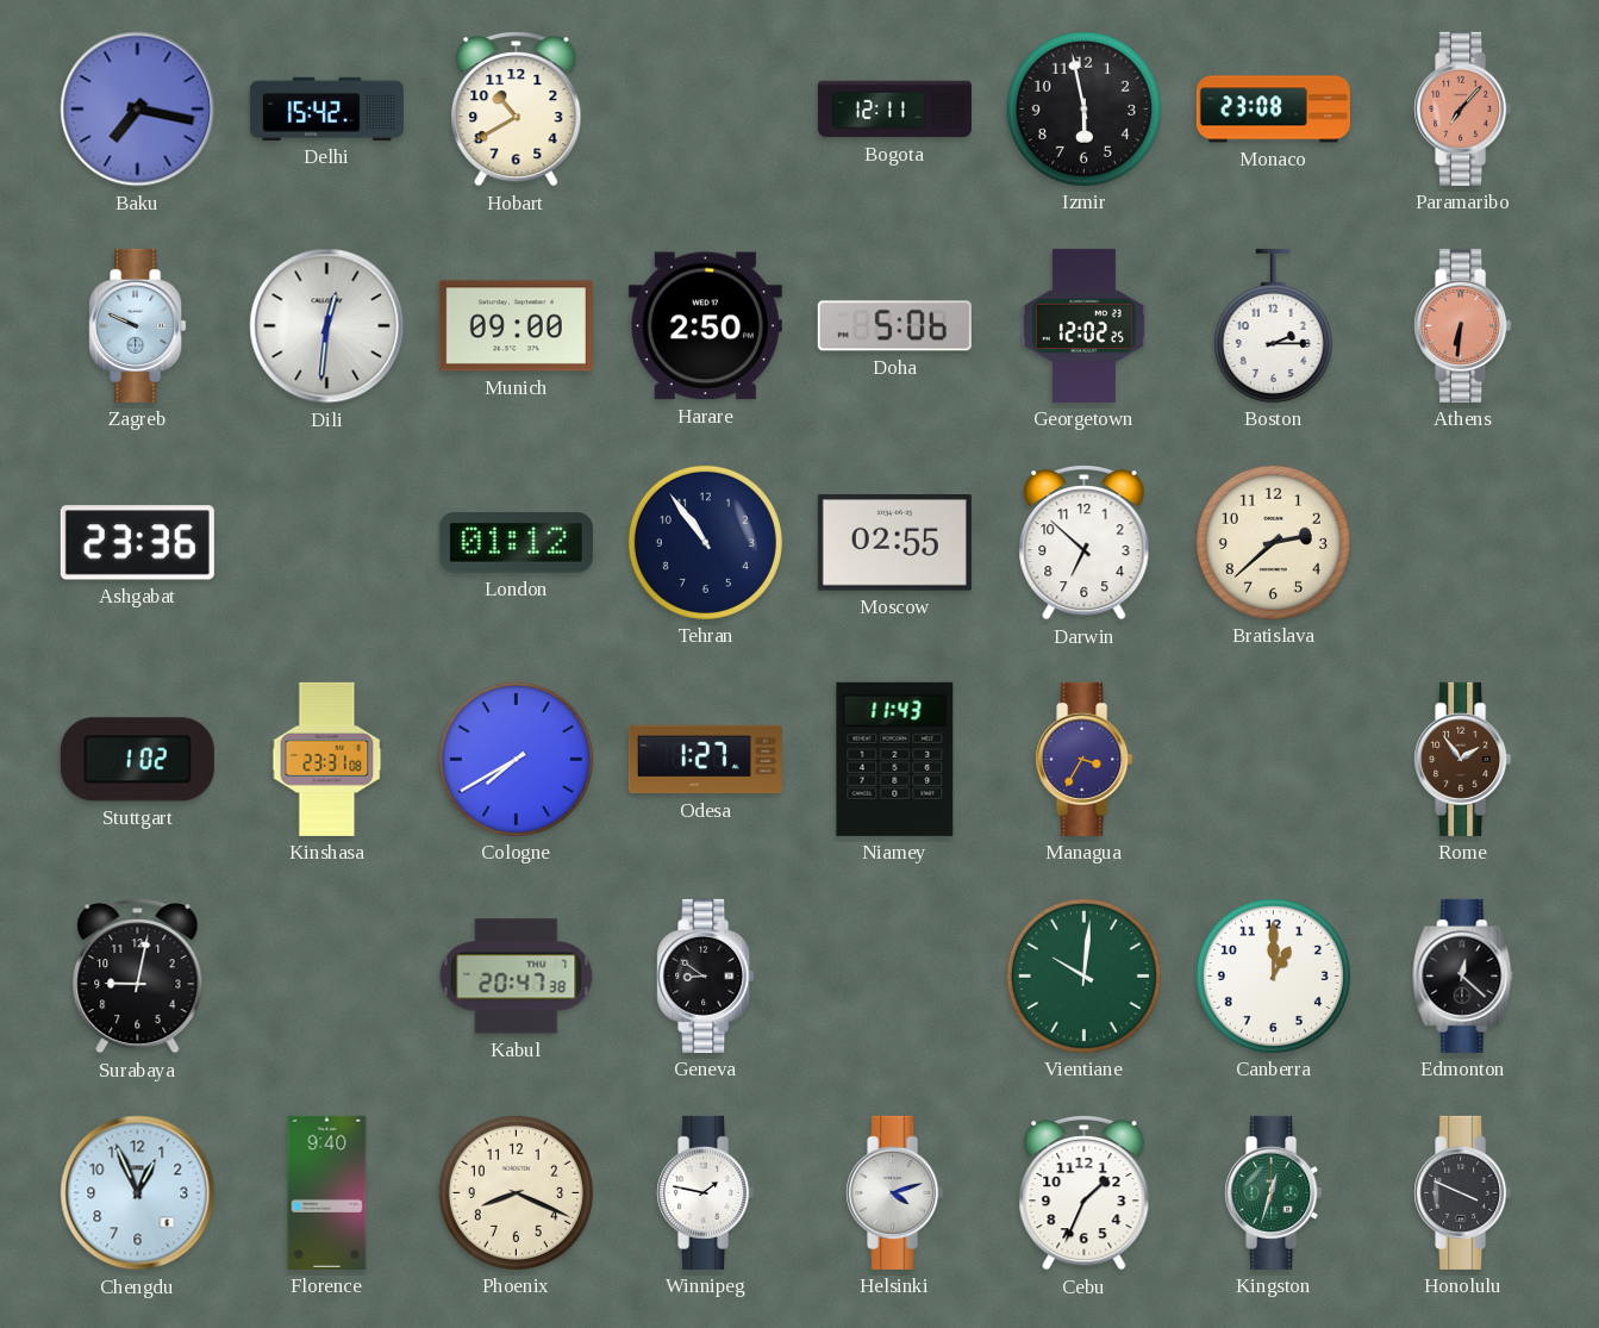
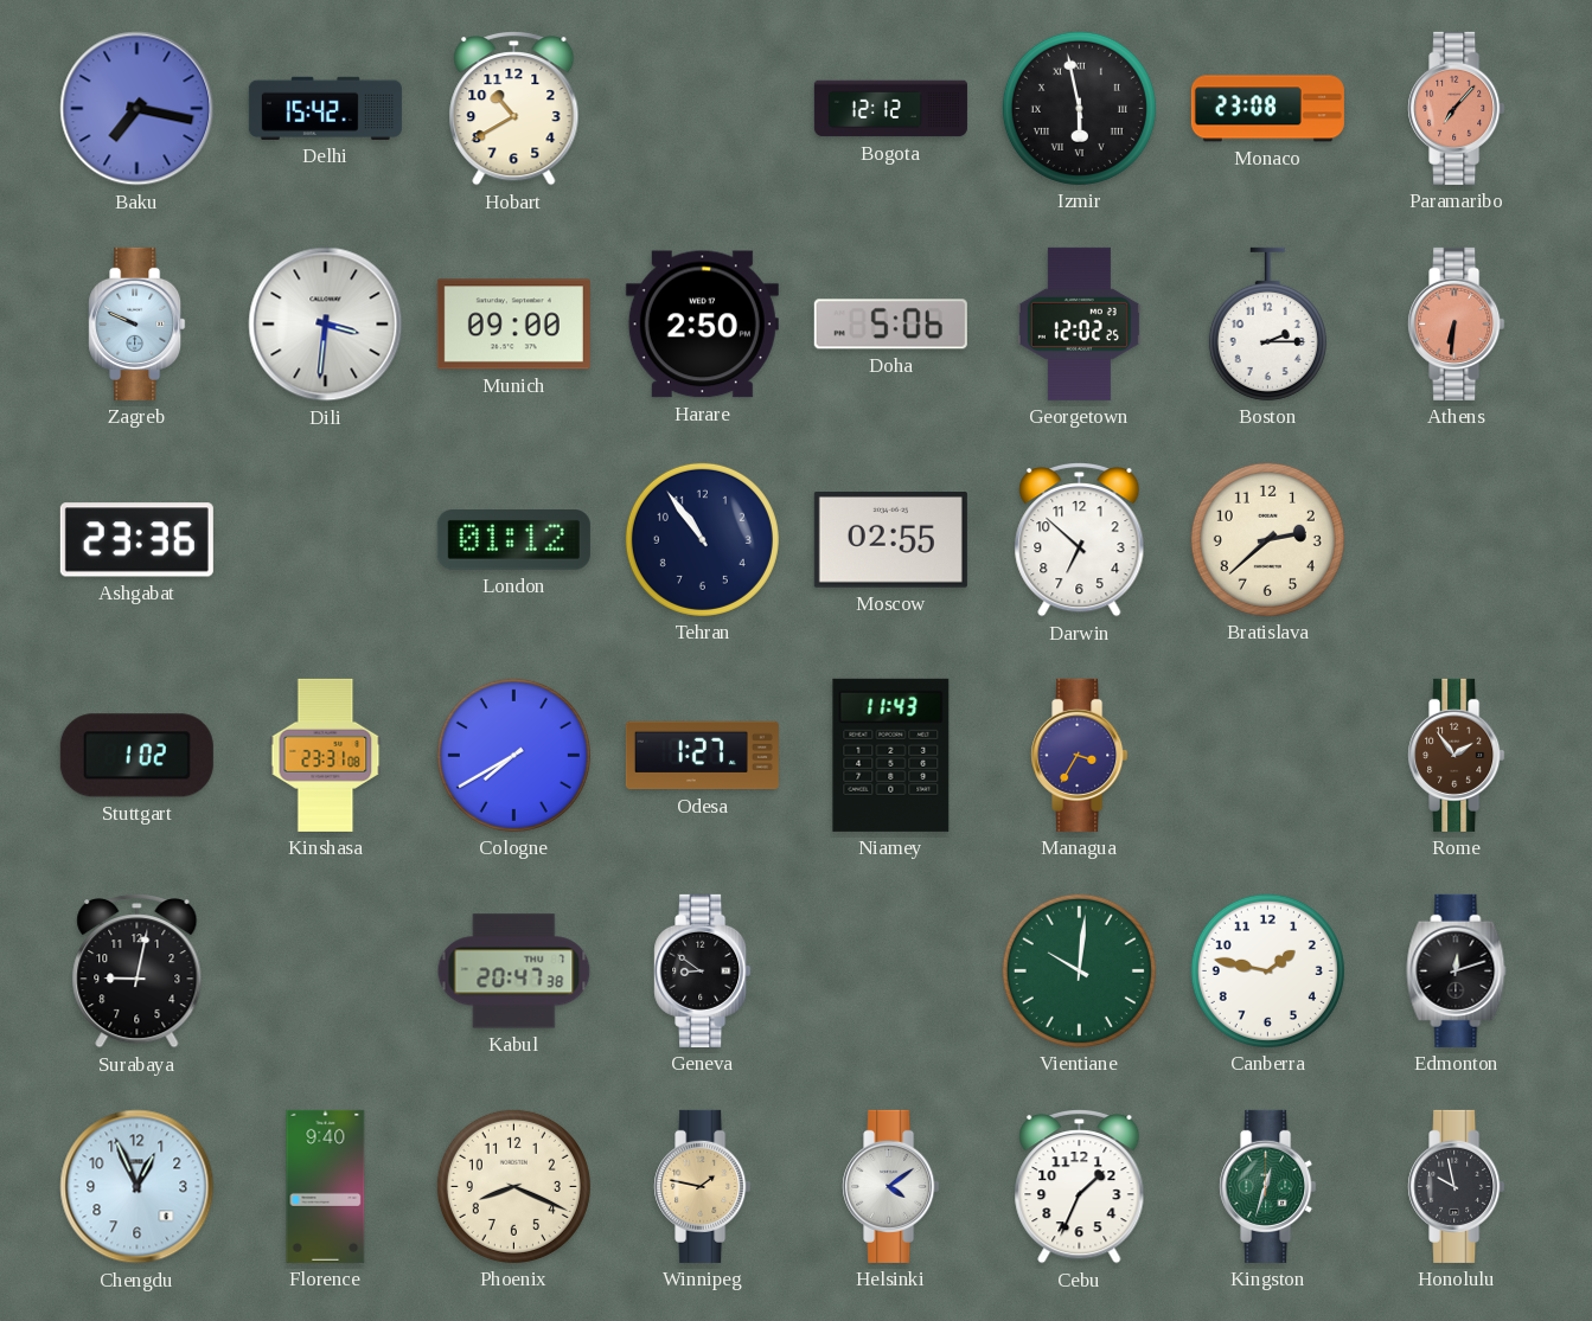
Bogota: 12:11 -> 12:12 (890, 109)
Izmir numerals: Arabic -> Roman (1079, 108)
Dili: 12:31 -> 3:31 (326, 325)
Canberra: 1:00 -> 1:47 (1267, 970)
Edmonton: 12:22 -> 12:12 (1457, 970)
Winnipeg dial: white -> champagne (703, 1186)
Helsinki: 4:12 -> 4:09 (891, 1186)
Honolulu: 3:49 -> 9:58 (1457, 1186)
